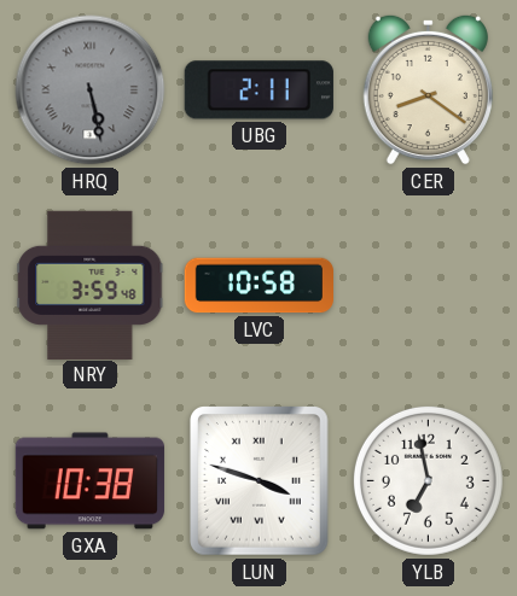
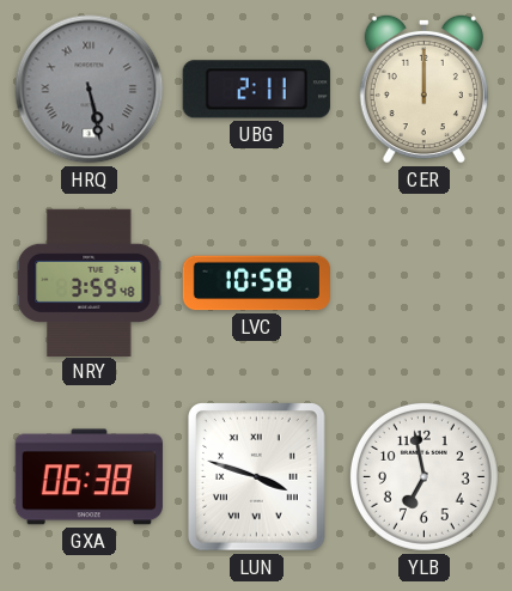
CER: 8:21 -> 12:00 (423, 89)
GXA: 10:38 -> 06:38 (89, 477)
